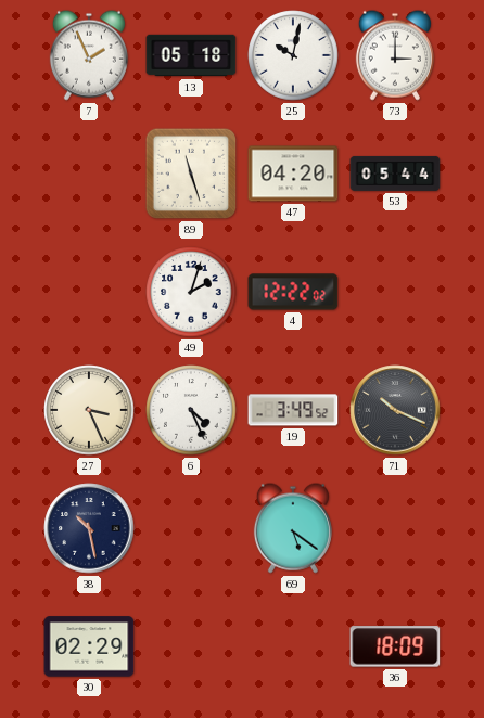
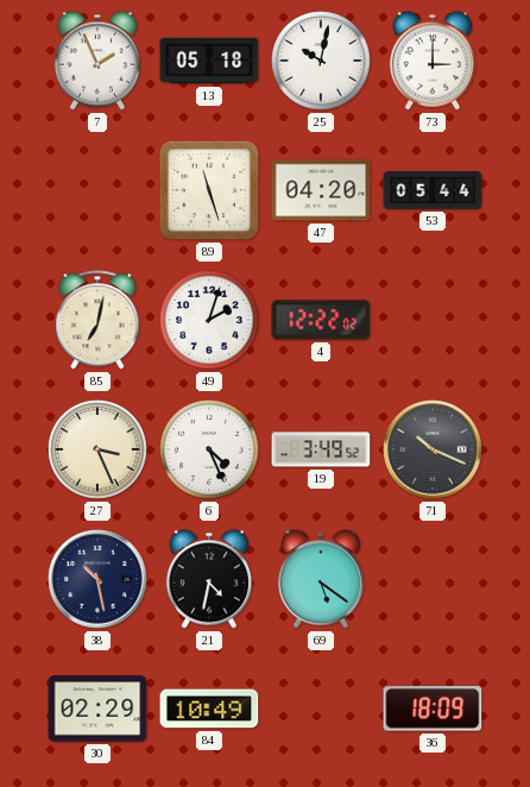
85: none -> 7:02 (97, 320)
21: none -> 4:32 (209, 579)
84: none -> 10:49 (209, 709)
